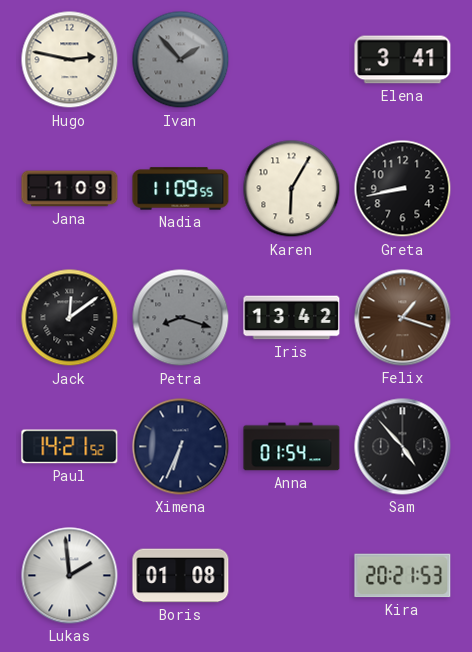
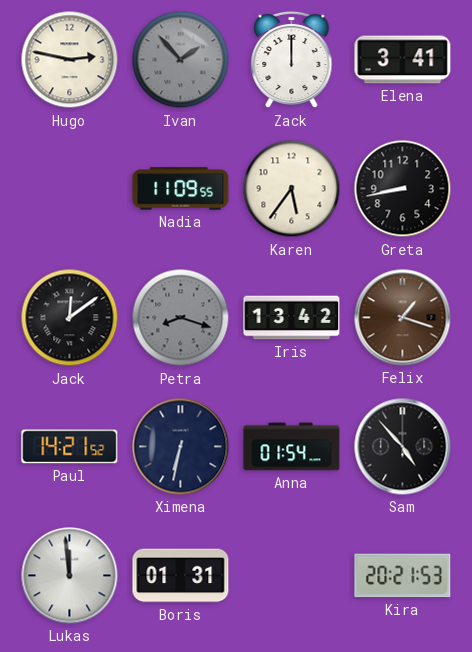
Zack: none -> 12:00 (292, 60)
Jana: 1:09 -> none (70, 189)
Karen: 6:05 -> 5:36 (292, 189)
Ximena: 6:34 -> 6:32 (181, 447)
Lukas: 1:59 -> 11:59 (70, 576)
Boris: 01:08 -> 01:31 (181, 576)
